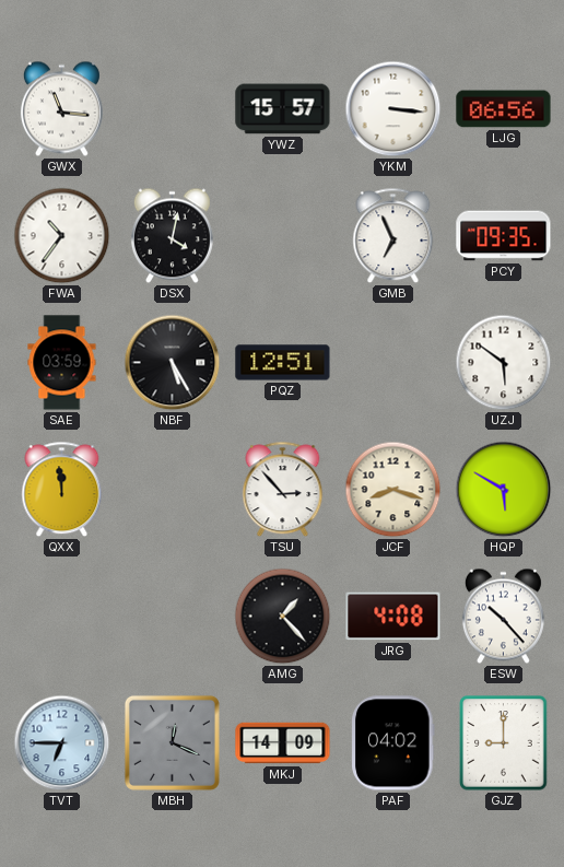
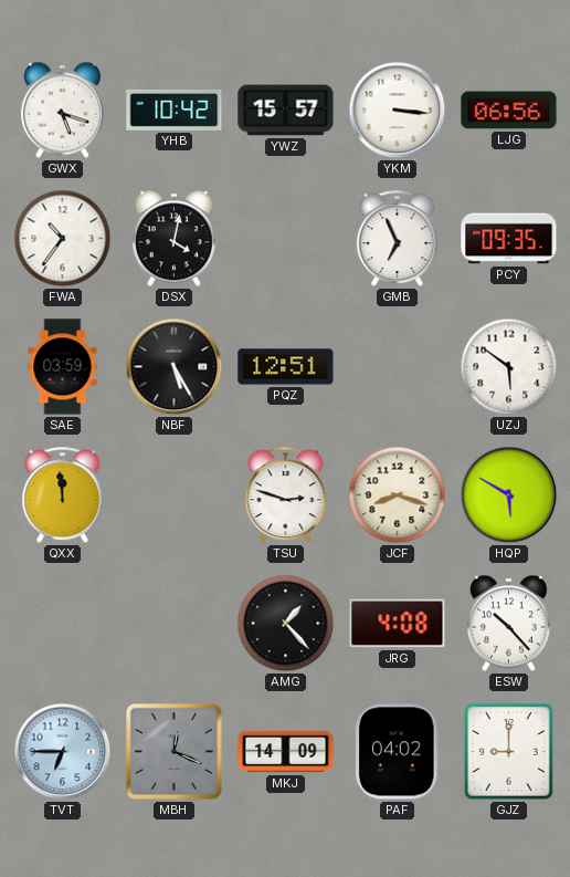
GWX: 11:16 -> 5:18 (62, 111)
YHB: none -> 10:42 (175, 109)
TSU: 2:53 -> 2:48 (286, 495)
